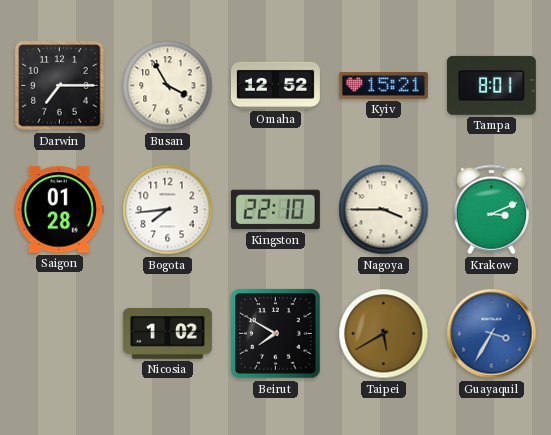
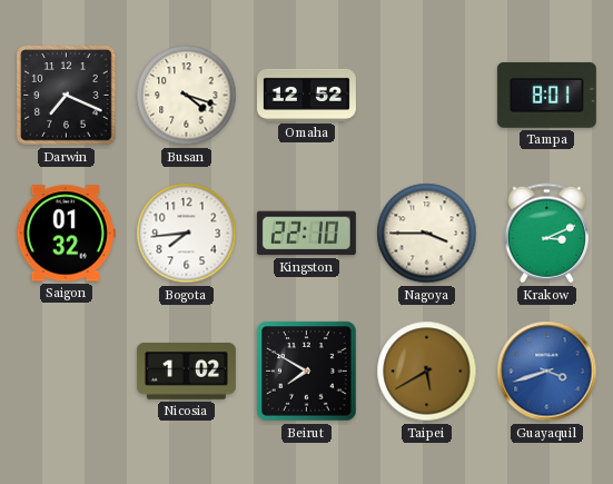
Darwin: 7:15 -> 7:19 (67, 96)
Busan: 3:55 -> 4:18 (187, 96)
Kyiv: 15:21 -> none (383, 86)
Saigon: 01:28 -> 01:32 (66, 234)
Guayaquil: 3:35 -> 3:42 (547, 372)
